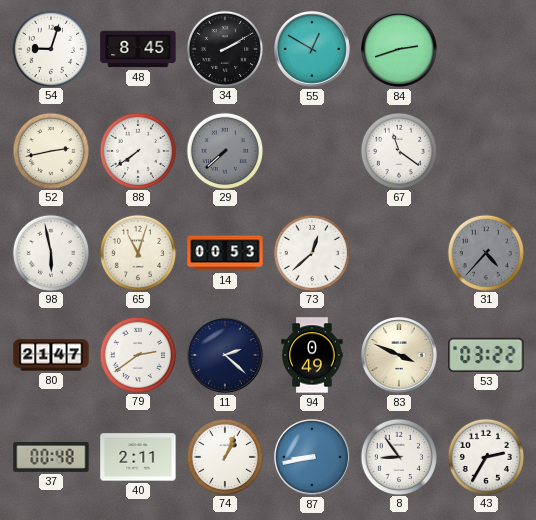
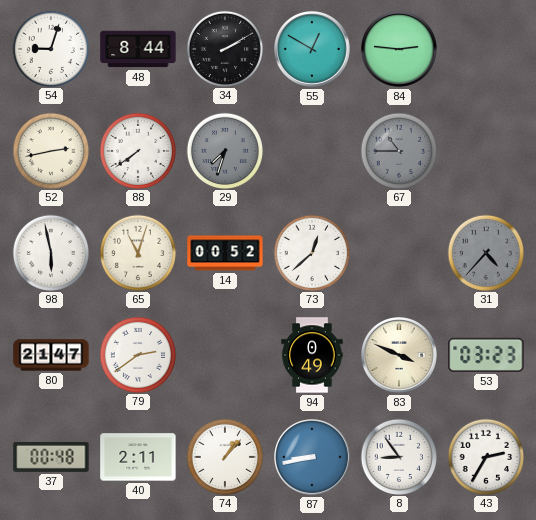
48: 8:45 -> 8:44 (138, 49)
84: 2:42 -> 2:46 (400, 50)
29: 7:38 -> 7:33 (224, 150)
67: 11:21 -> 10:45 (398, 150)
67 dial: white -> grey (398, 150)
14: 00:53 -> 00:52 (225, 253)
11: 2:22 -> none (226, 356)
53: 03:22 -> 03:23 (486, 355)
74: 1:04 -> 1:07 (224, 456)
